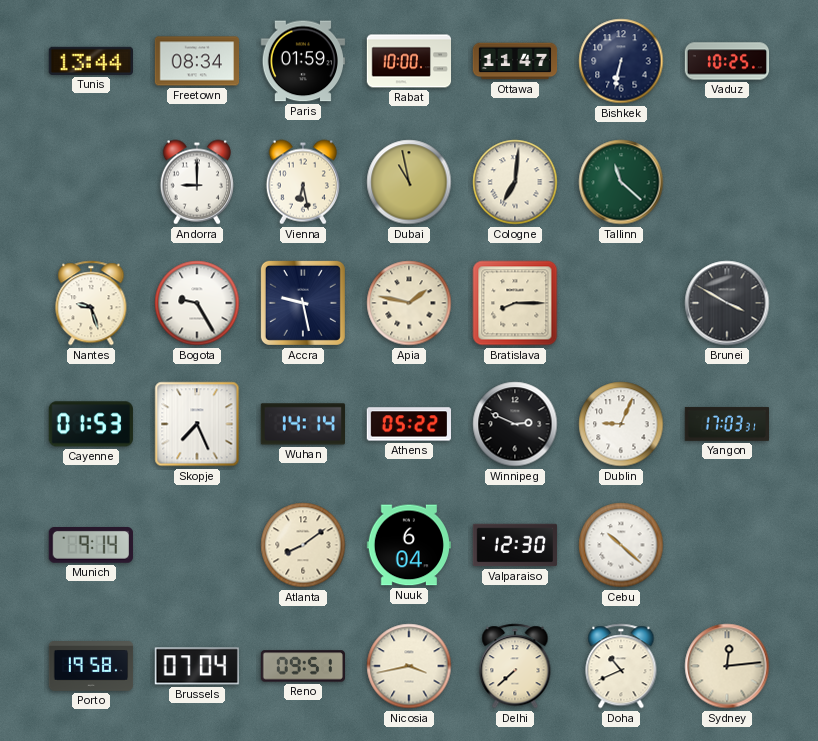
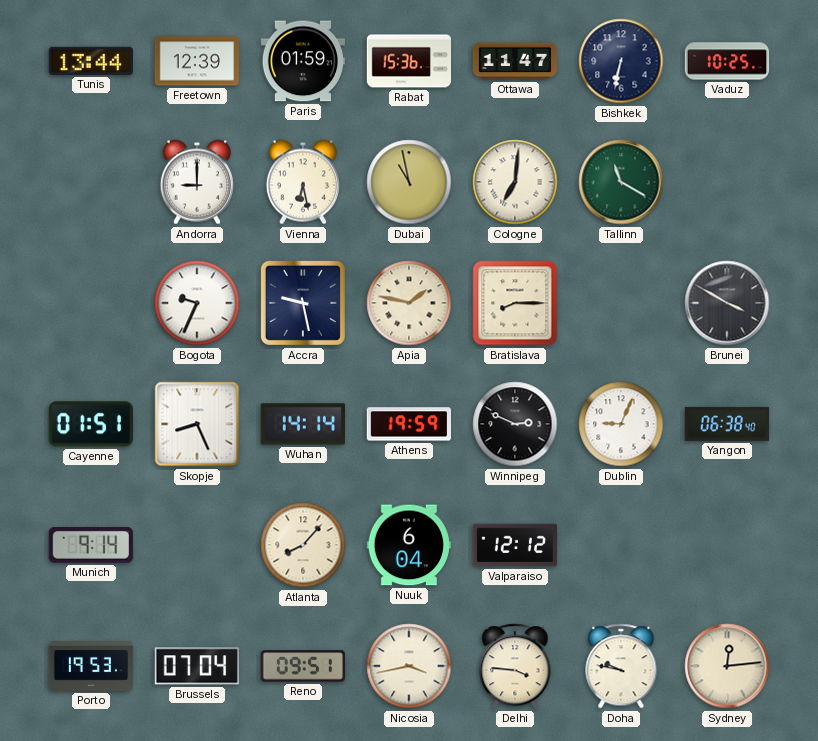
Freetown: 08:34 -> 12:39 (197, 61)
Rabat: 10:00 -> 15:36 (409, 61)
Tallinn: 11:22 -> 11:20 (621, 182)
Nantes: 9:27 -> none (91, 303)
Bogota: 9:25 -> 9:34 (197, 303)
Cayenne: 01:53 -> 01:51 (91, 424)
Skopje: 7:26 -> 8:26 (197, 424)
Athens: 05:22 -> 19:59 (408, 424)
Yangon: 17:03 -> 06:38 (726, 424)
Atlanta: 8:09 -> 8:07 (303, 545)
Valparaiso: 12:30 -> 12:12 (515, 545)
Cebu: 10:22 -> none (621, 545)
Porto: 19:58 -> 19:53 (91, 667)
Delhi: 7:38 -> 3:46 (515, 666)
Doha: 10:41 -> 9:47 (621, 666)
